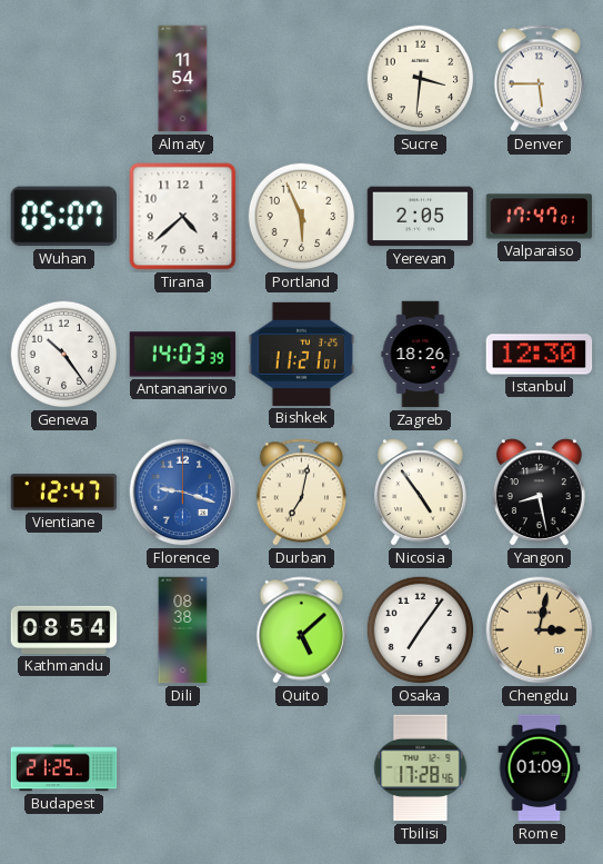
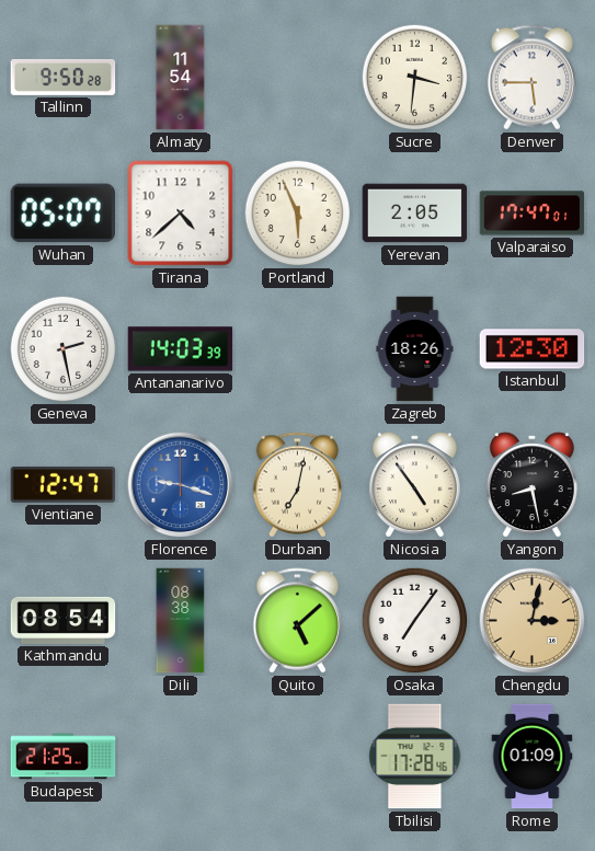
Tallinn: none -> 9:50 (64, 77)
Geneva: 10:24 -> 2:28 (64, 349)
Bishkek: 11:21 -> none (302, 354)
